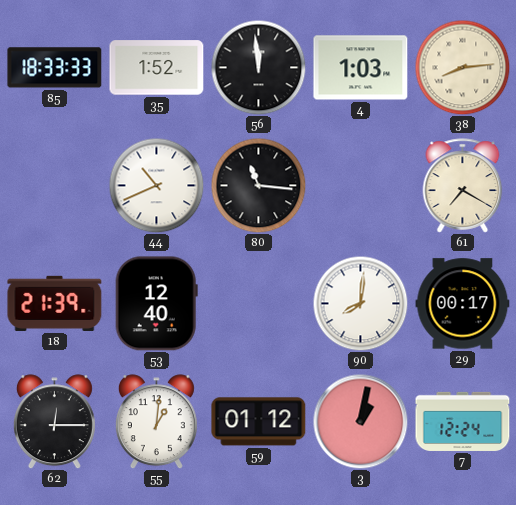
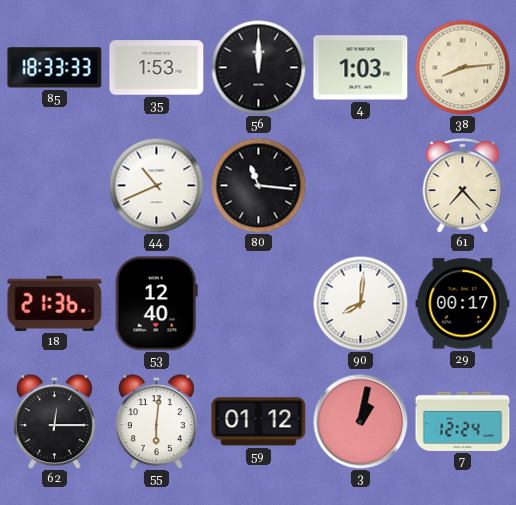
35: 1:52 -> 1:53 (157, 68)
56: 11:59 -> 12:00 (258, 67)
61: 7:20 -> 7:23 (463, 186)
18: 21:39 -> 21:36 (55, 303)
55: 1:01 -> 6:01 (156, 422)
